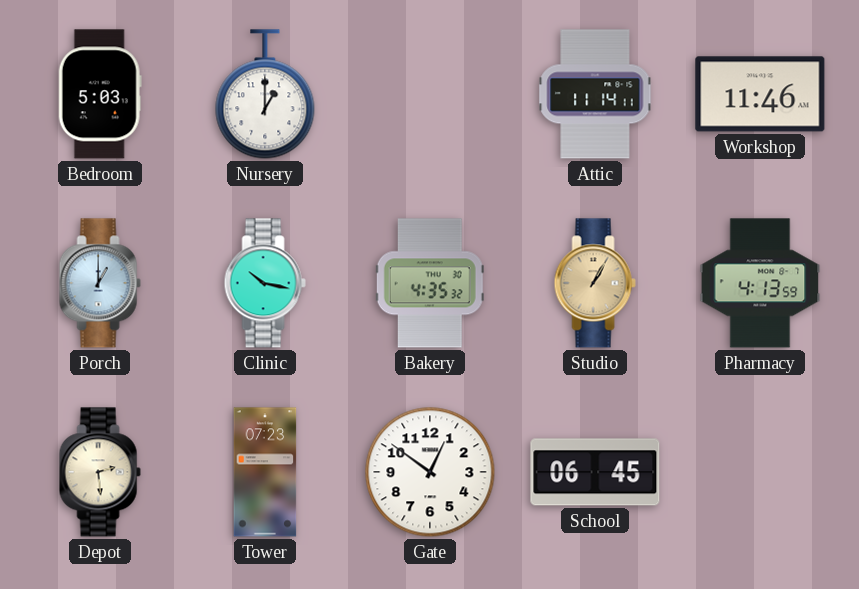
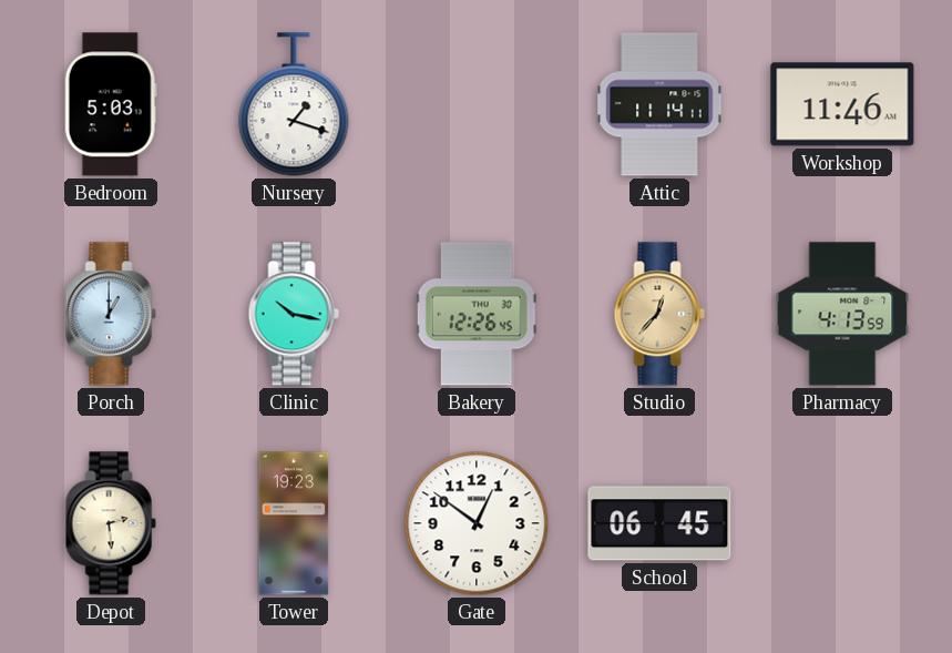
Nursery: 1:00 -> 1:18 (294, 104)
Bakery: 4:35 -> 12:26 (477, 314)
Studio: 1:05 -> 12:37 (659, 314)
Tower: 07:23 -> 19:23 (294, 523)
